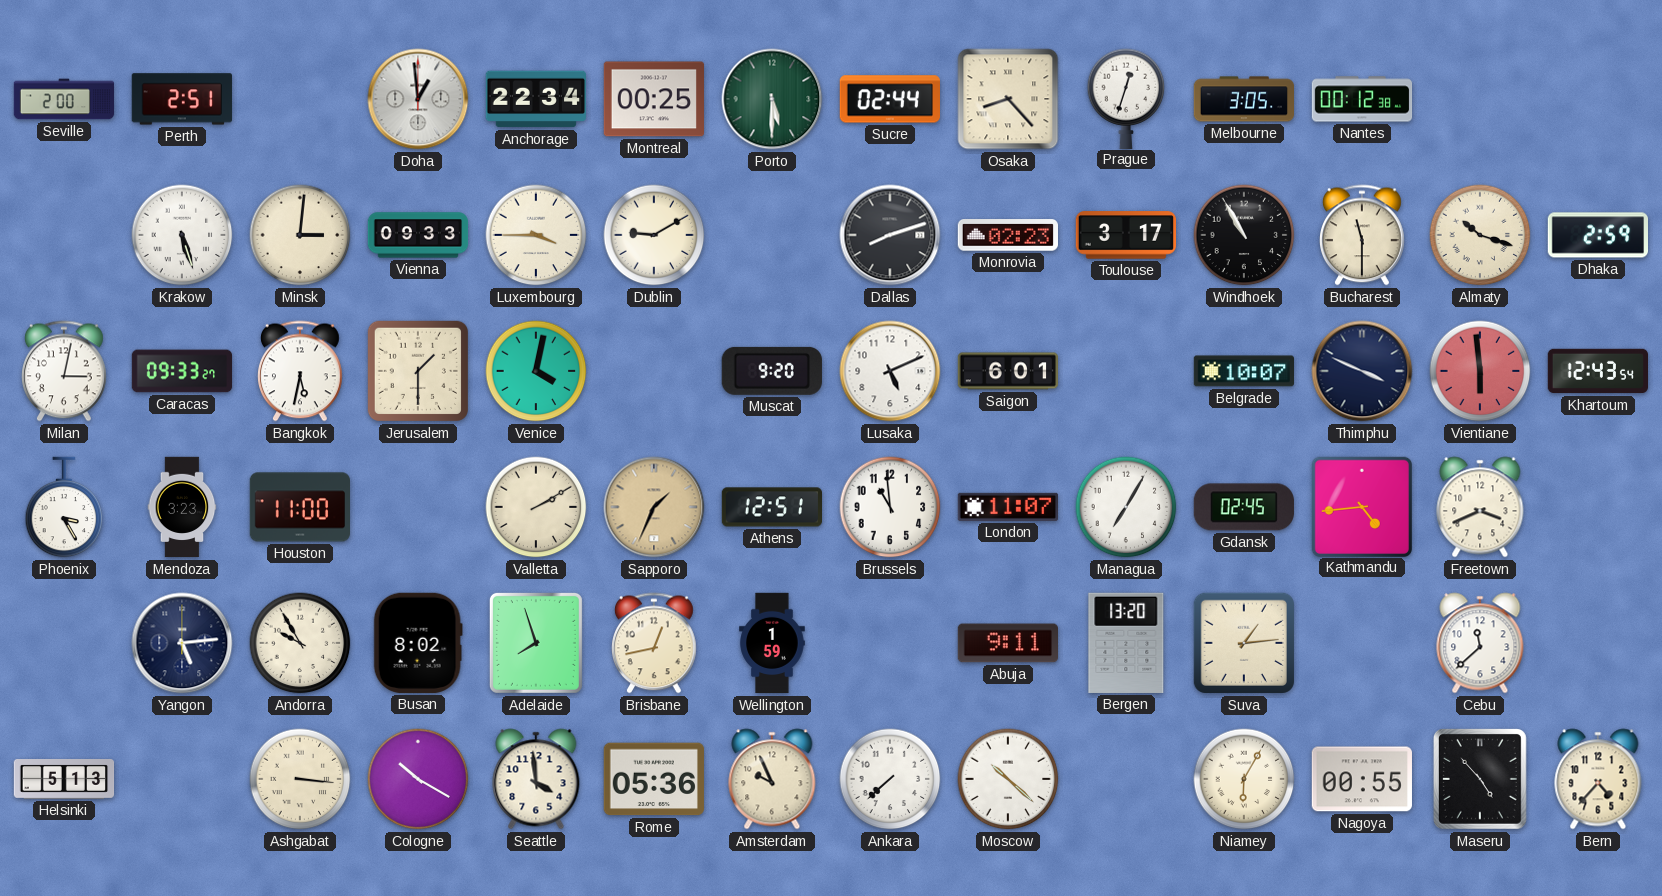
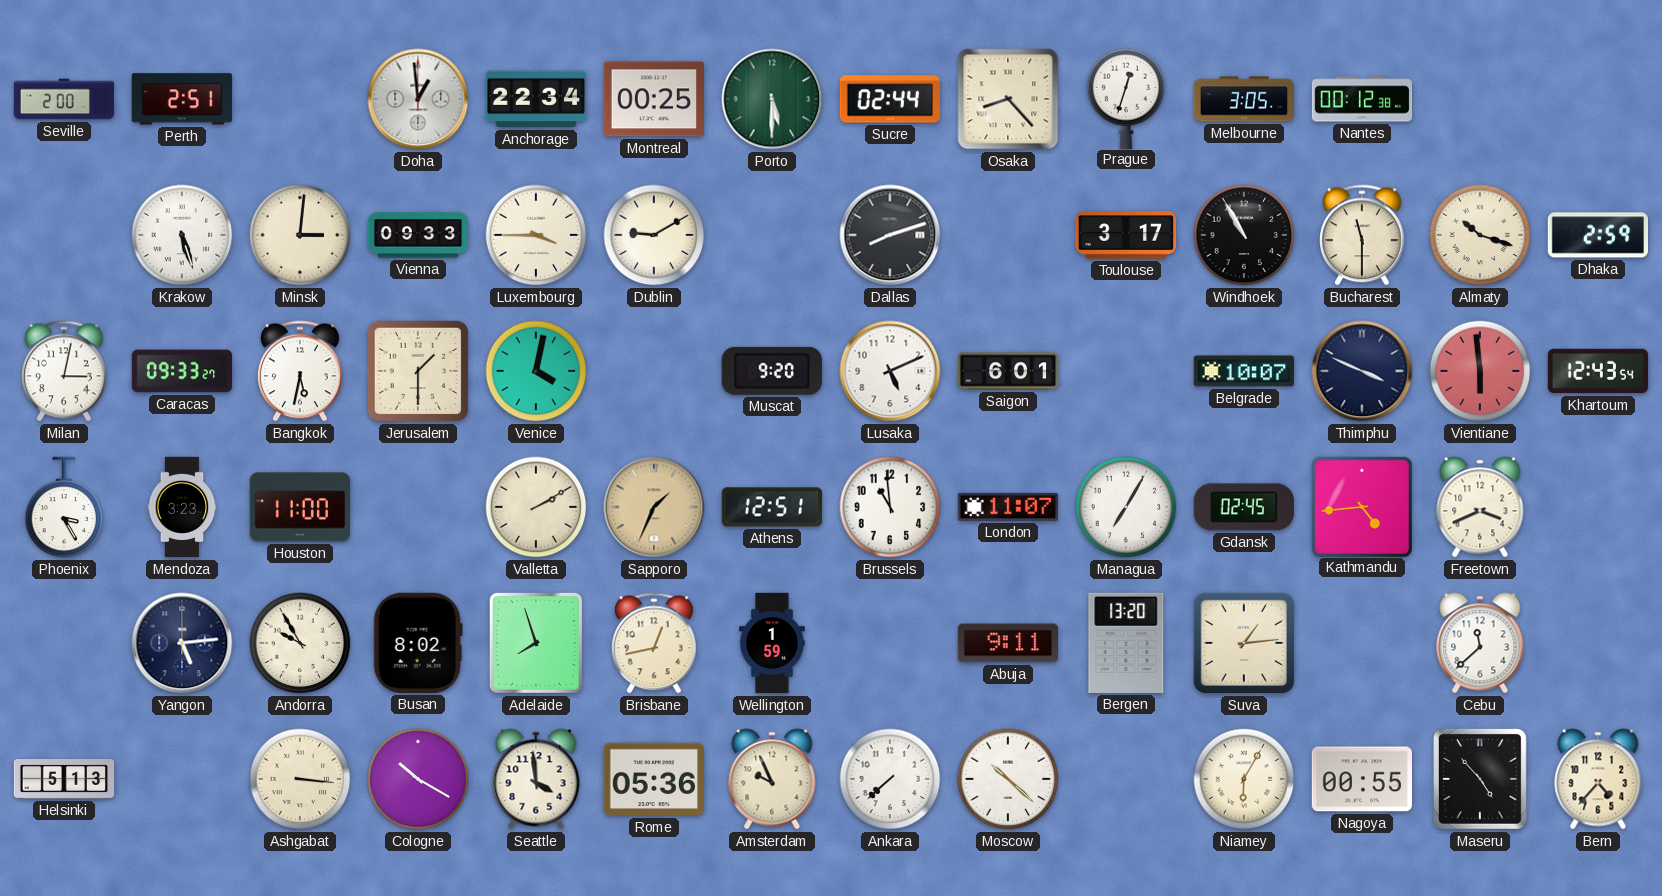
Monrovia: 02:23 -> none (1007, 235)
